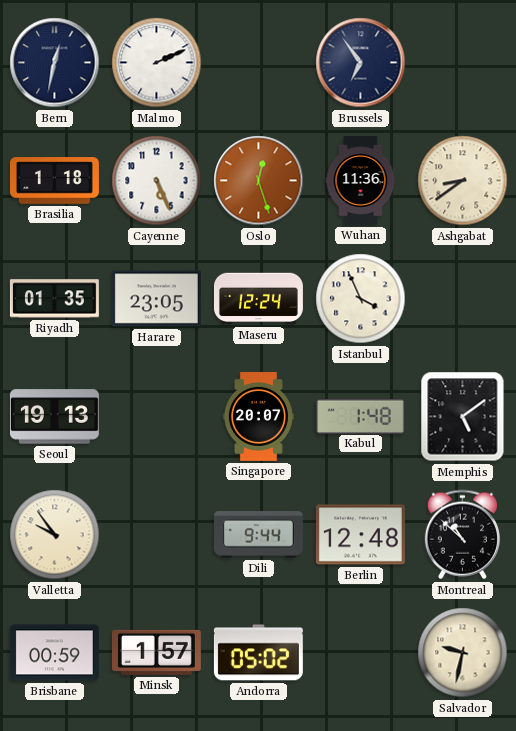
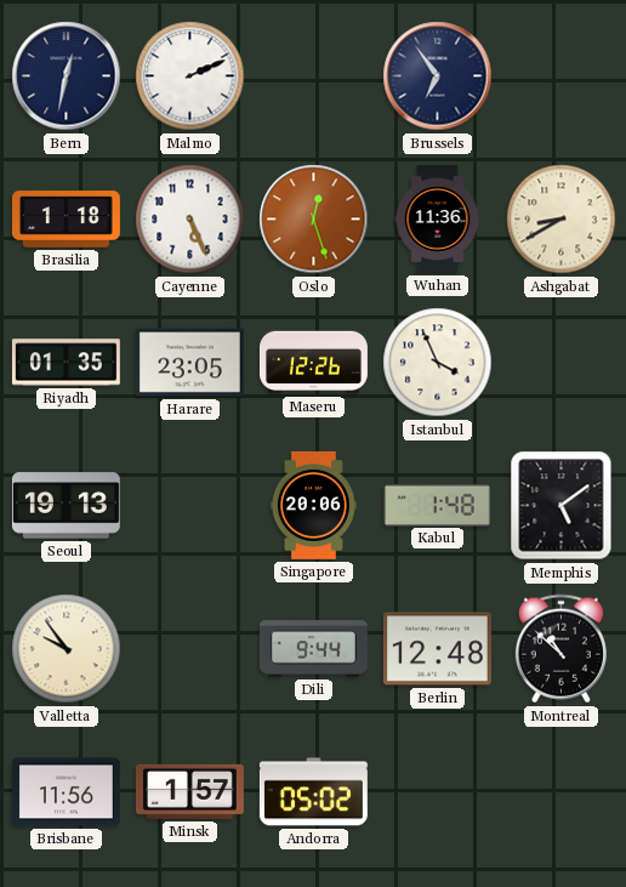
Ashgabat: 8:39 -> 8:40 (562, 220)
Maseru: 12:24 -> 12:26 (313, 363)
Singapore: 20:07 -> 20:06 (313, 505)
Brisbane: 00:59 -> 11:56 (66, 792)
Salvador: 9:32 -> none (463, 653)
